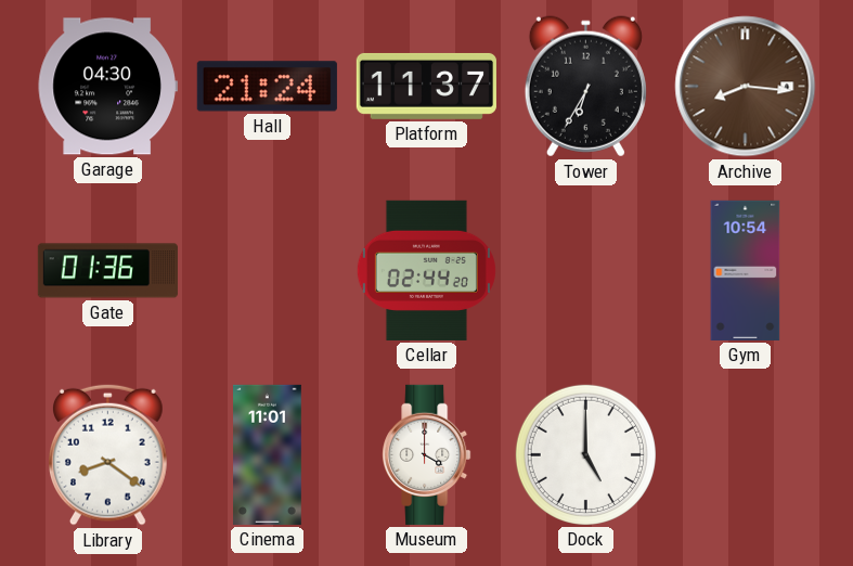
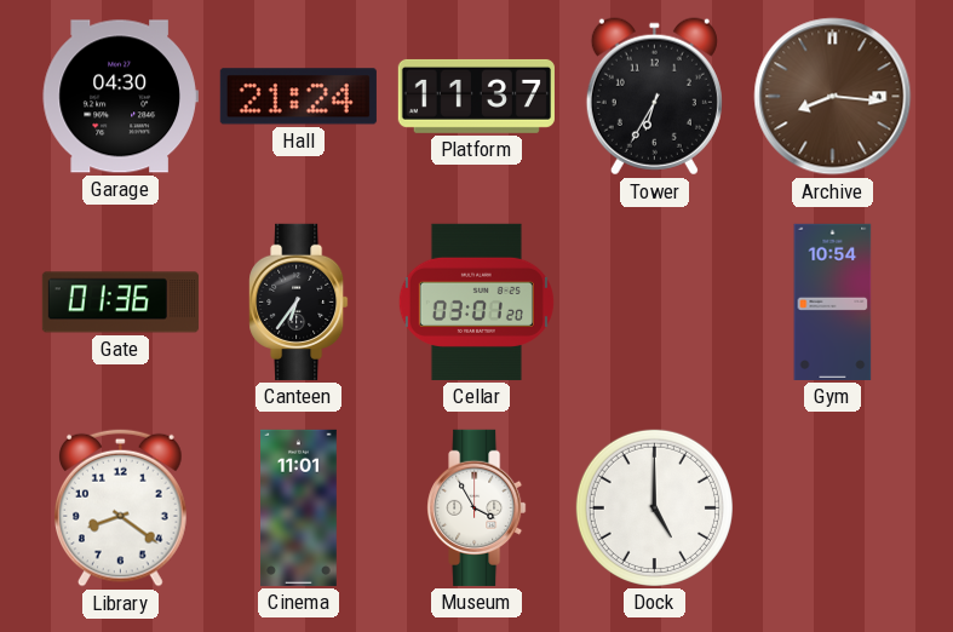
Canteen: none -> 6:36 (299, 301)
Cellar: 02:44 -> 03:01 (476, 301)
Museum: 4:00 -> 3:55 (477, 507)
